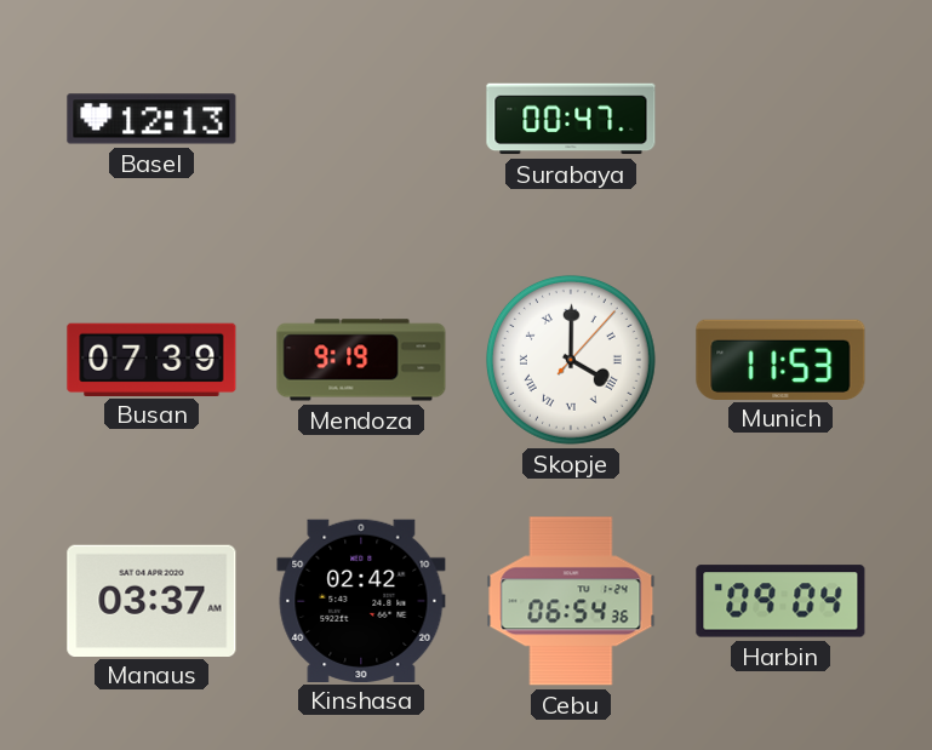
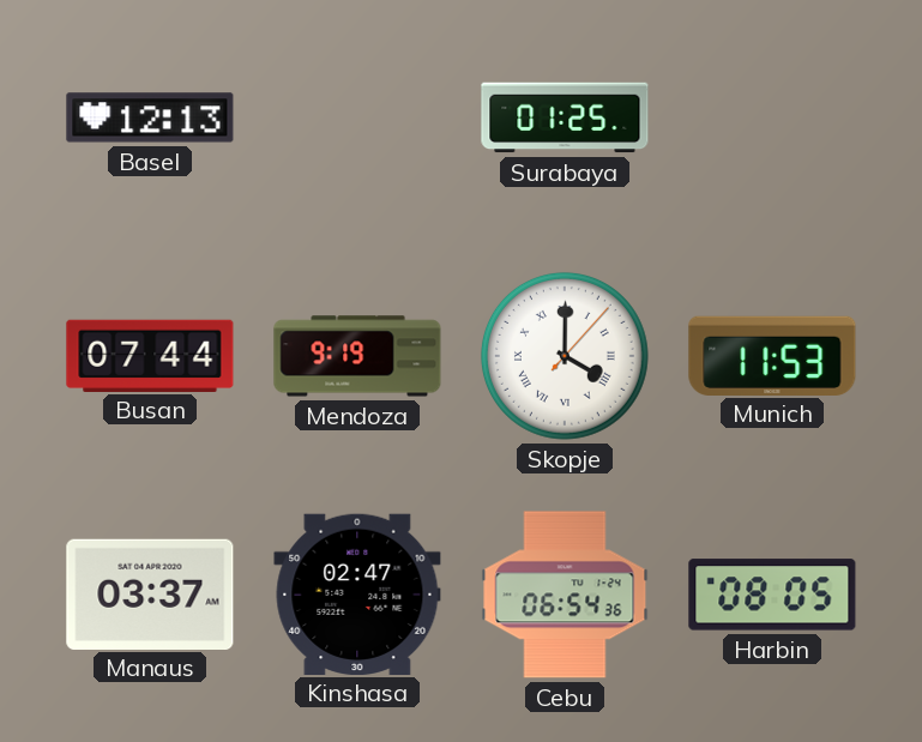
Surabaya: 00:47 -> 01:25 (565, 117)
Busan: 07:39 -> 07:44 (150, 355)
Kinshasa: 02:42 -> 02:47 (357, 593)
Harbin: 09:04 -> 08:05 (772, 595)
